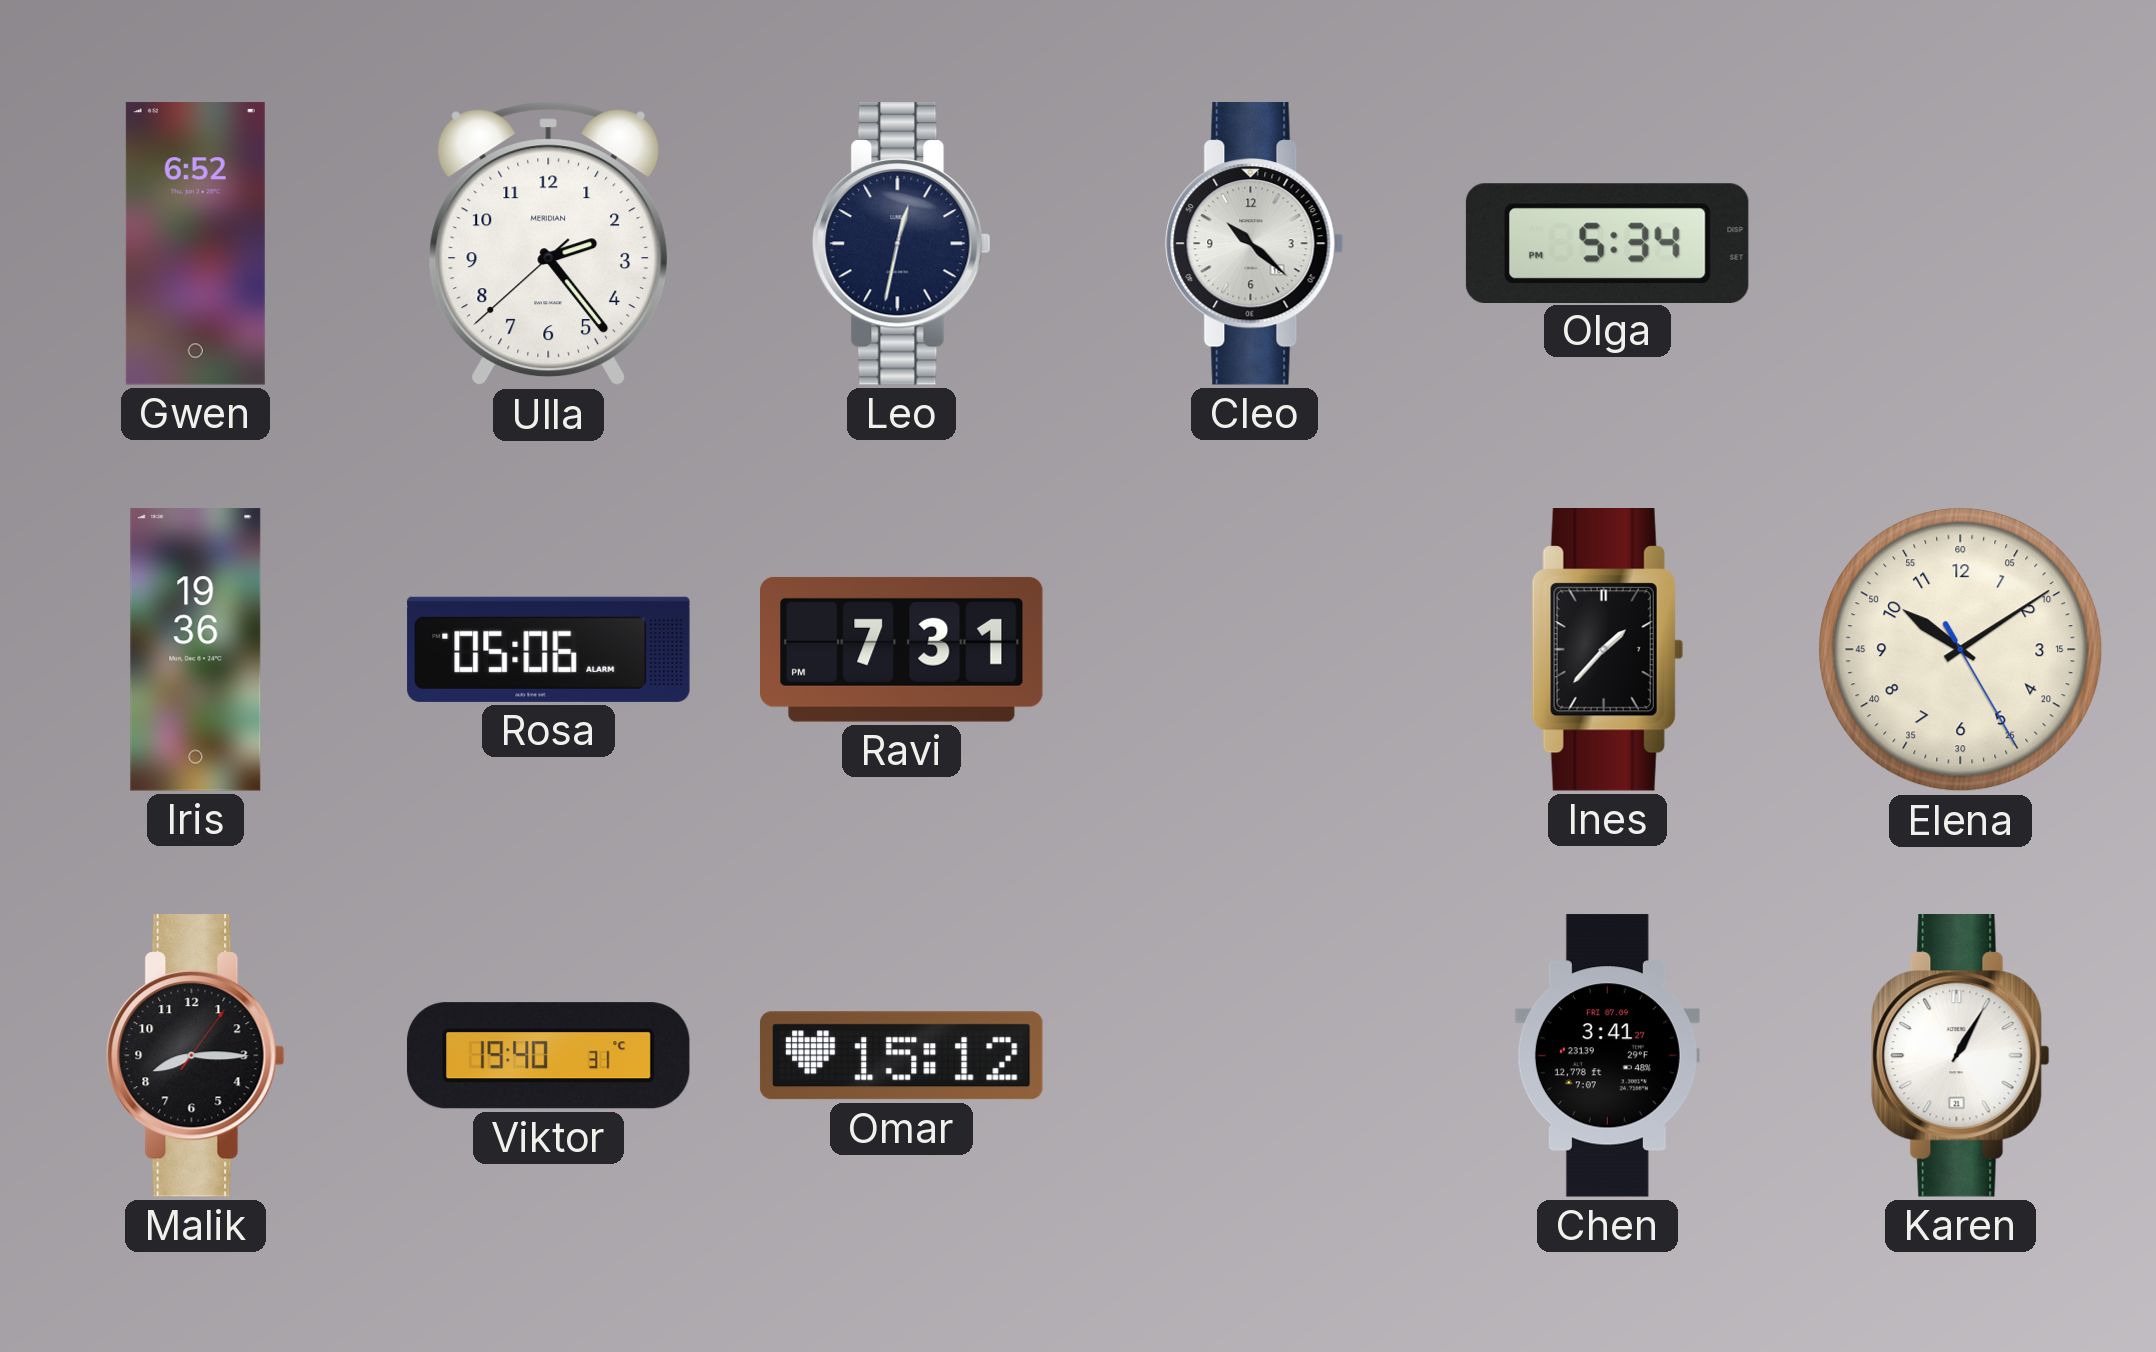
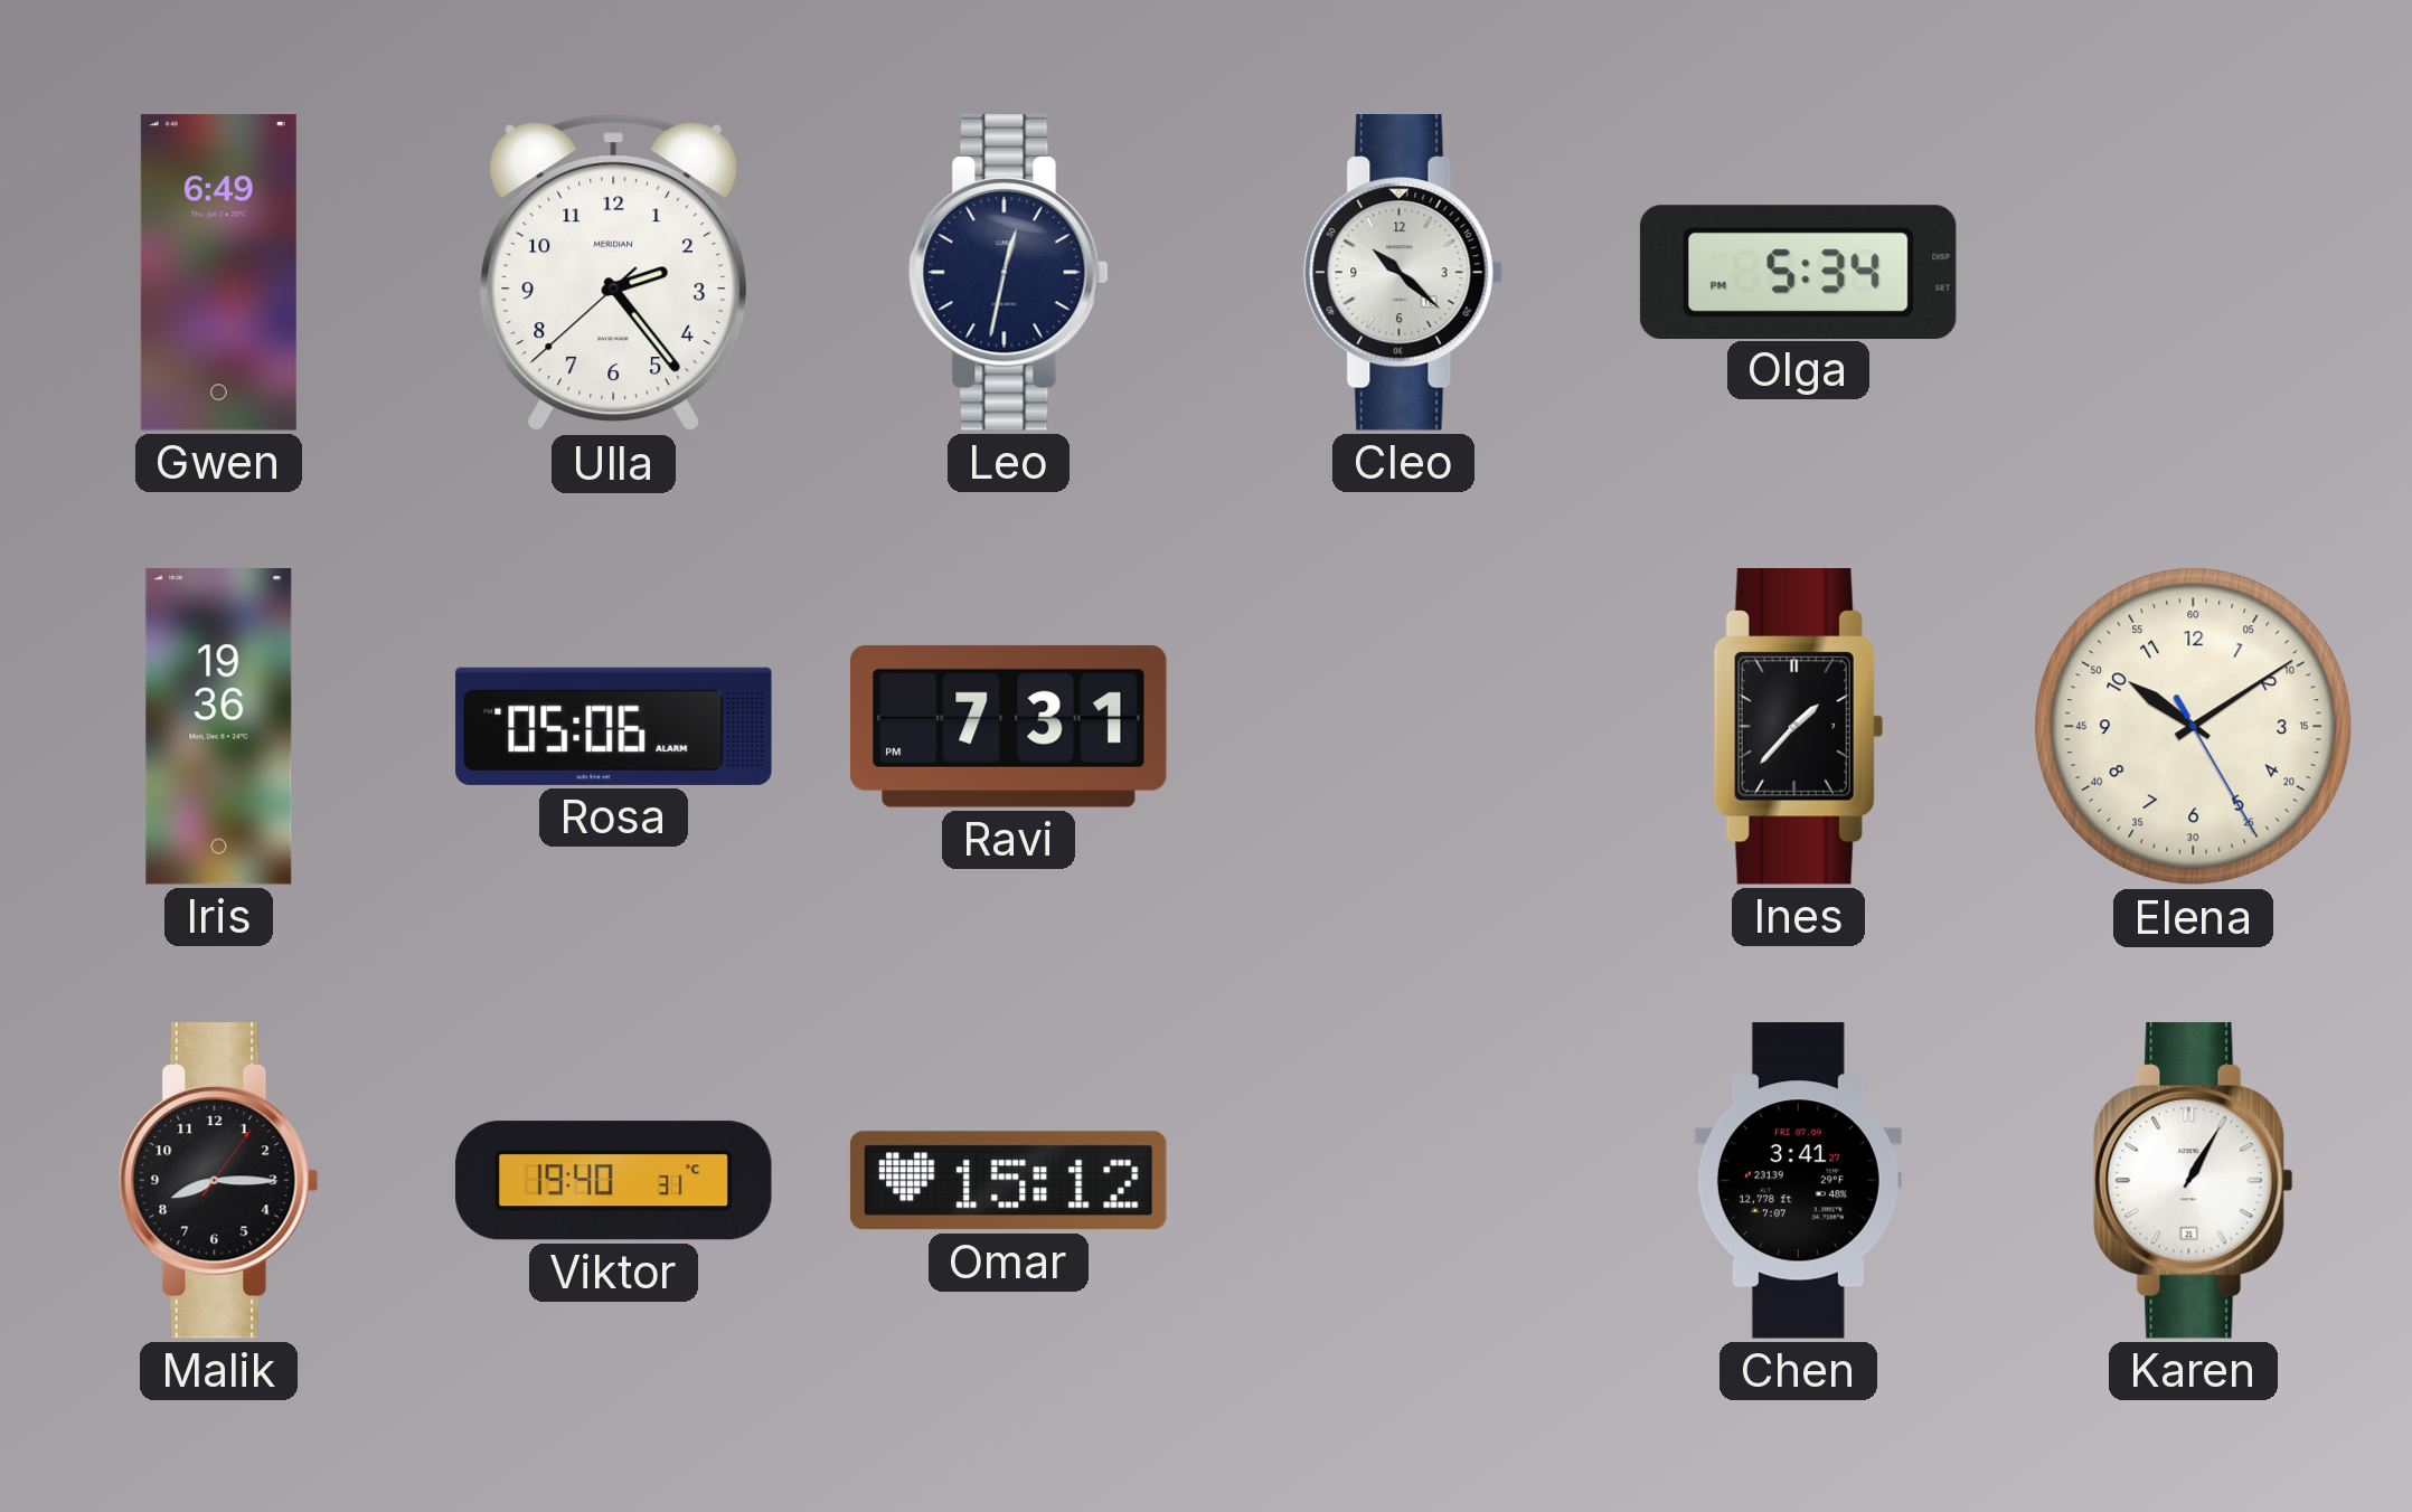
Gwen: 6:52 -> 6:49 (218, 273)
